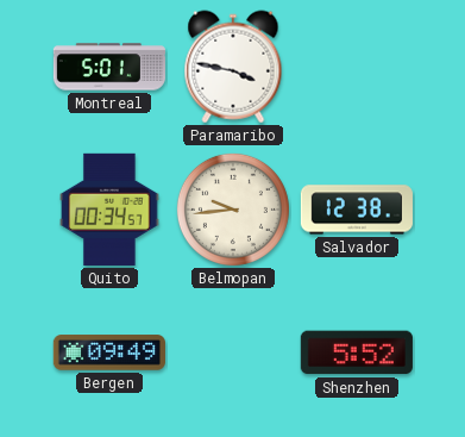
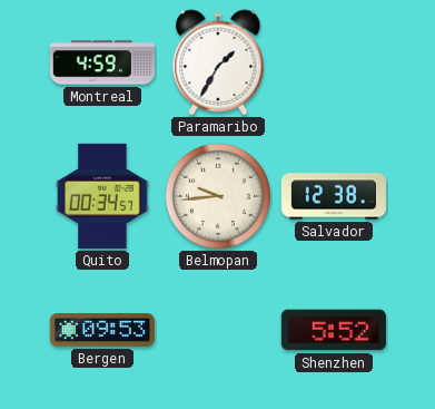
Montreal: 5:01 -> 4:59 (101, 62)
Paramaribo: 3:47 -> 1:35 (218, 62)
Bergen: 09:49 -> 09:53 (102, 330)
